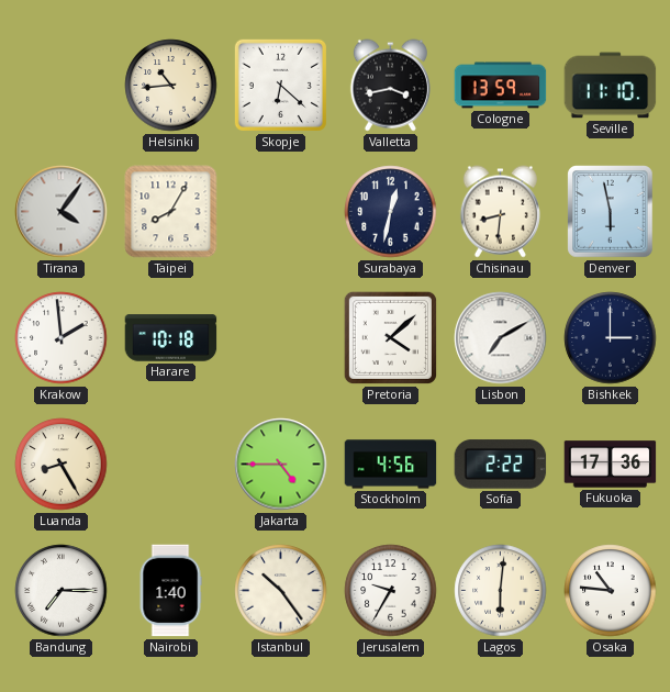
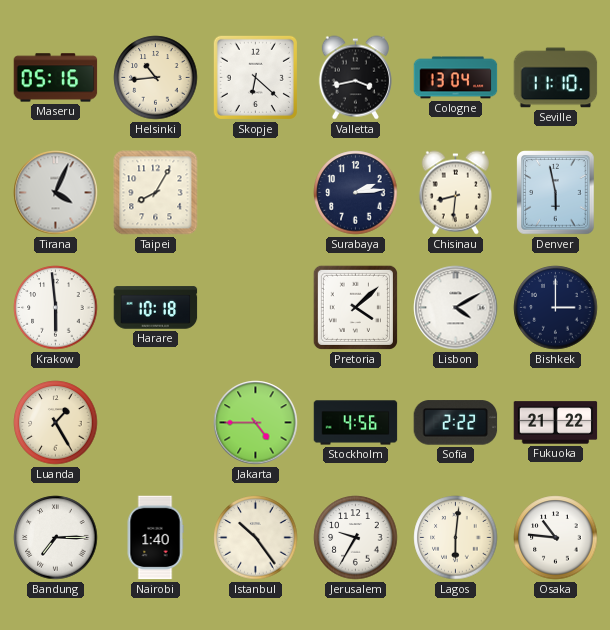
Maseru: none -> 05:16 (56, 78)
Cologne: 13:59 -> 13:04 (456, 78)
Tirana: 4:06 -> 4:04 (56, 193)
Surabaya: 12:32 -> 2:14 (356, 193)
Krakow: 1:59 -> 5:59 (56, 308)
Lisbon: 7:10 -> 4:10 (456, 308)
Luanda: 8:25 -> 1:25 (56, 423)
Fukuoka: 17:36 -> 21:22 (556, 423)
